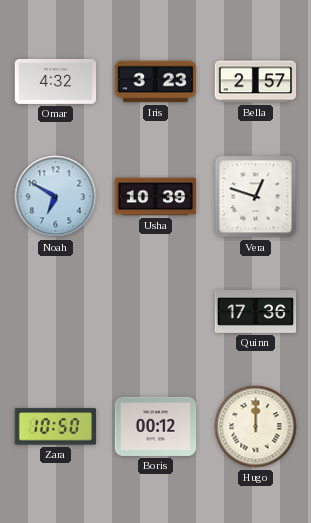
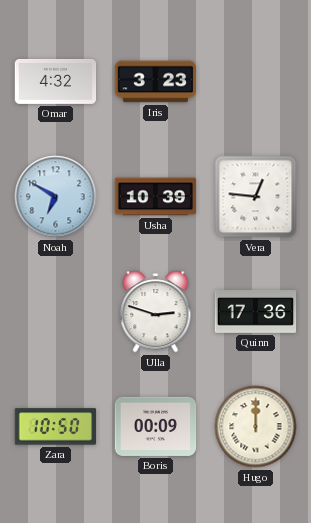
Bella: 2:57 -> none (256, 82)
Vera: 12:48 -> 12:46 (256, 197)
Ulla: none -> 2:48 (156, 312)
Boris: 00:12 -> 00:09 (156, 426)
